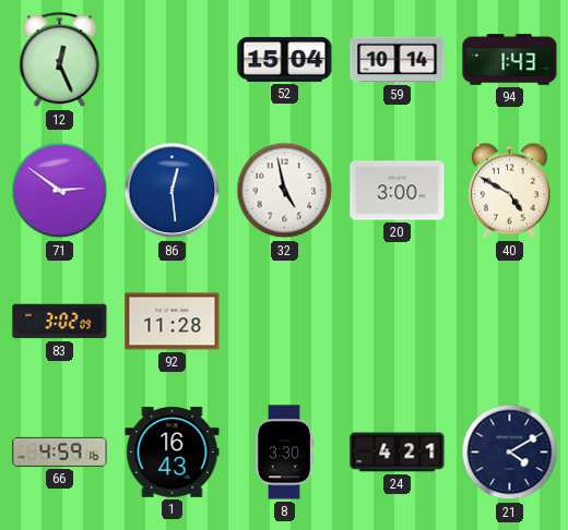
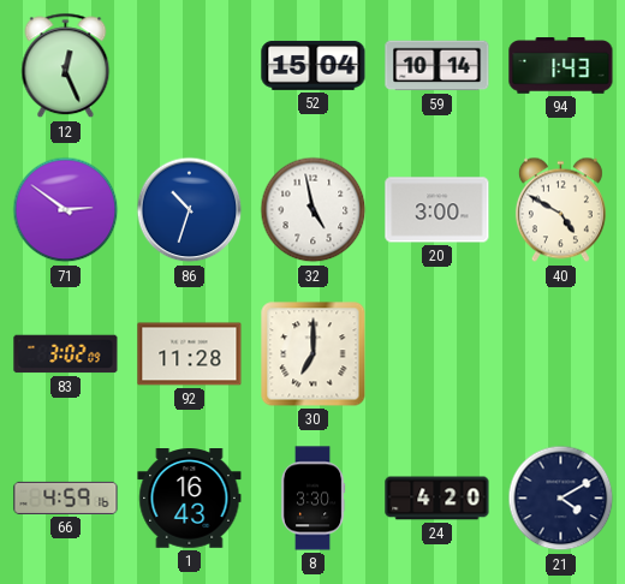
86: 12:29 -> 10:33 (190, 210)
30: none -> 7:00 (314, 354)
24: 4:21 -> 4:20 (437, 499)
